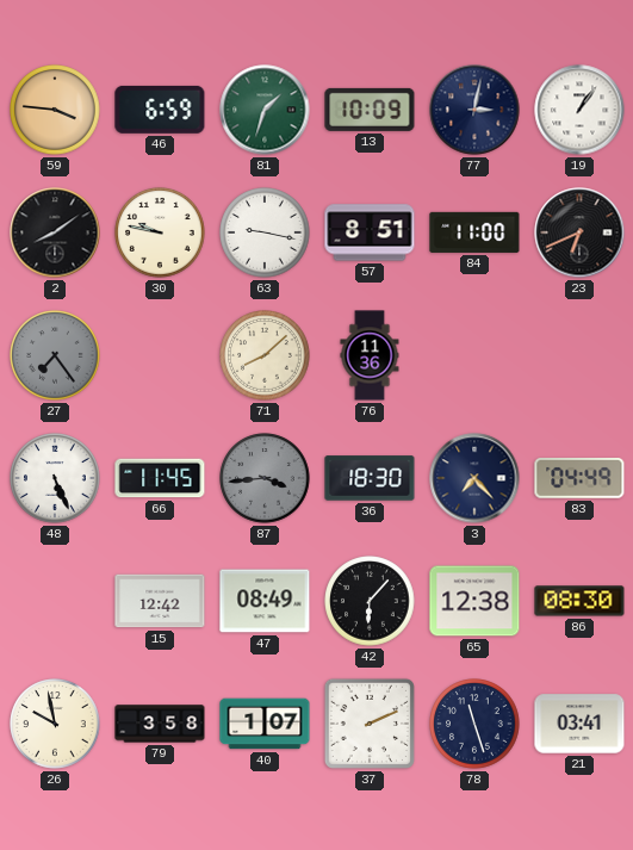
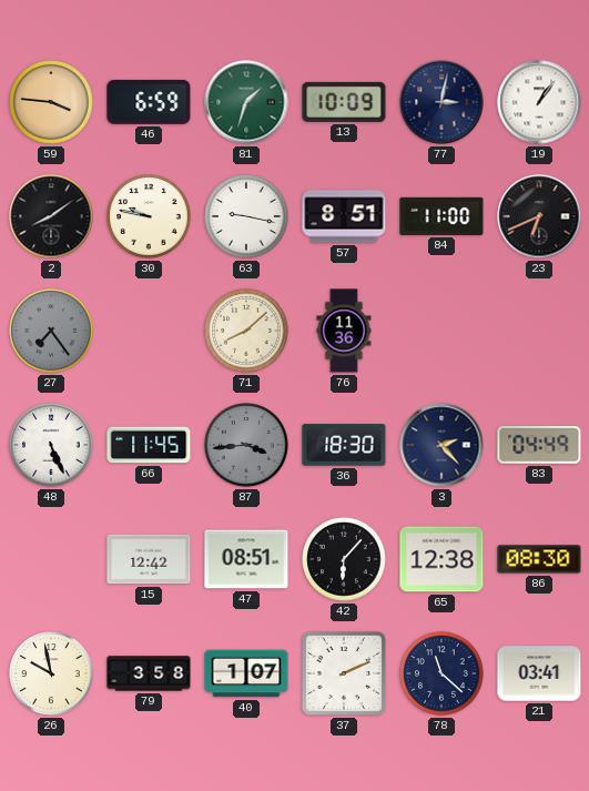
3: 7:23 -> 2:23 (441, 445)
47: 08:49 -> 08:51 (246, 559)
78: 11:27 -> 11:22 (441, 673)
